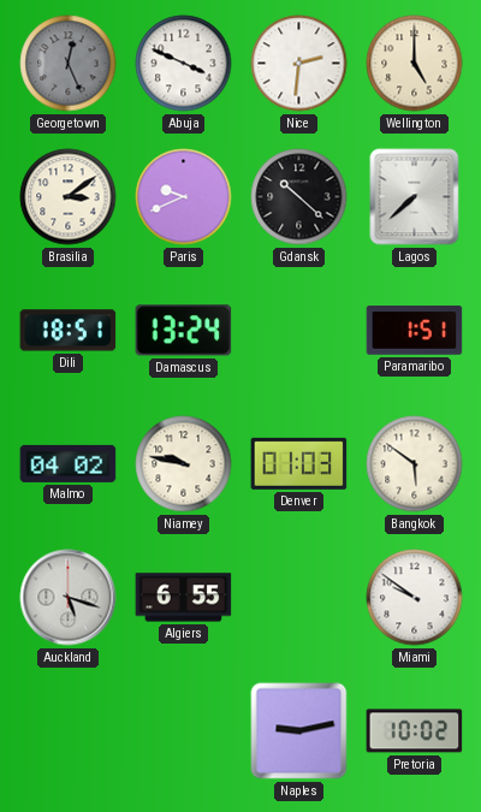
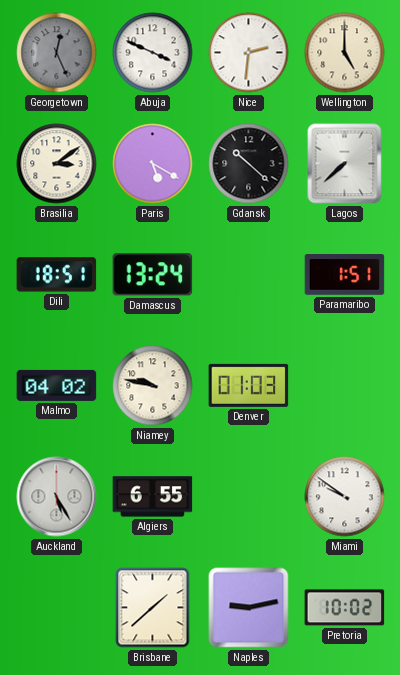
Paris: 9:41 -> 5:20 (153, 164)
Bangkok: 5:51 -> none (415, 464)
Auckland: 5:18 -> 5:25 (57, 497)
Brisbane: none -> 1:38 (153, 608)
